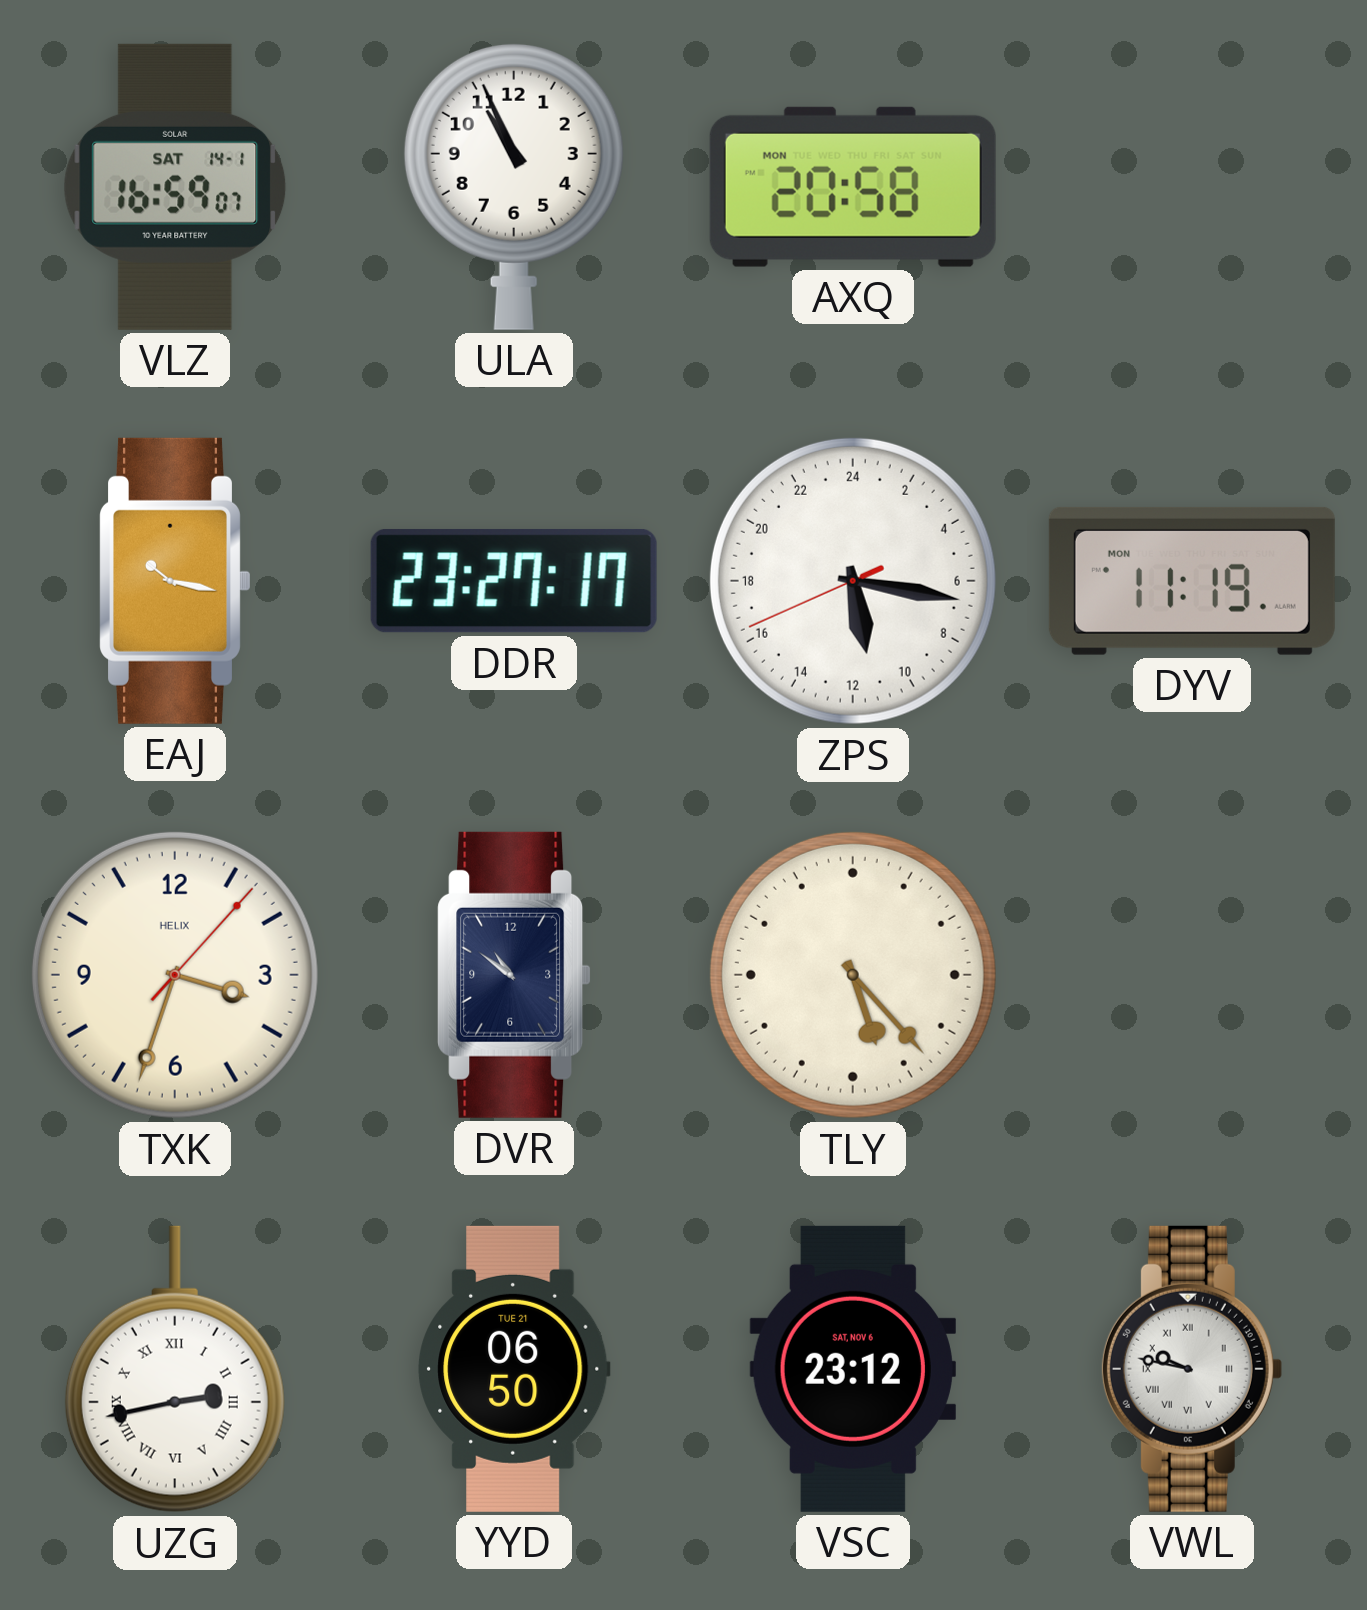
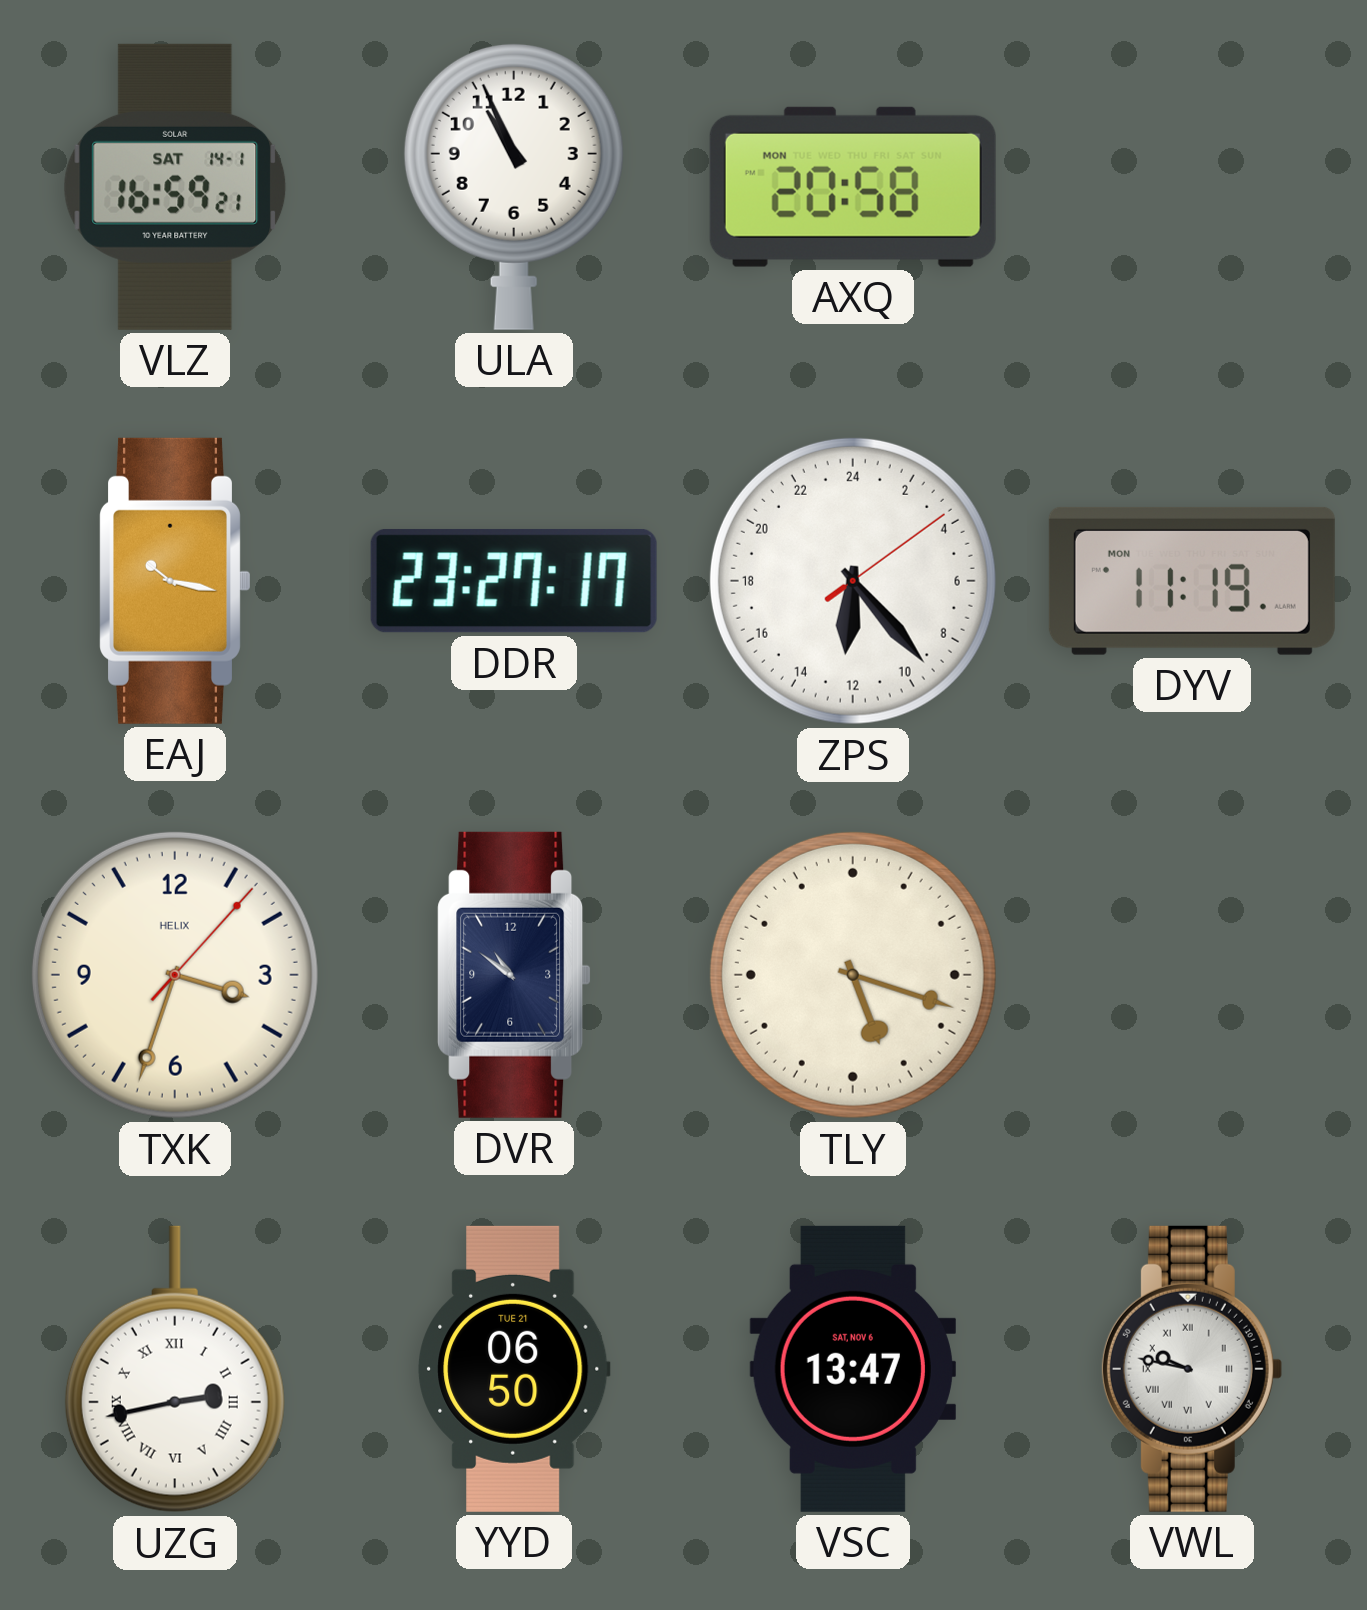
VLZ: 16:59:07 -> 16:59:21 (175, 187)
ZPS: 11:16 -> 12:23 (853, 581)
TLY: 5:23 -> 5:18 (853, 975)
VSC: 23:12 -> 13:47 (853, 1369)
